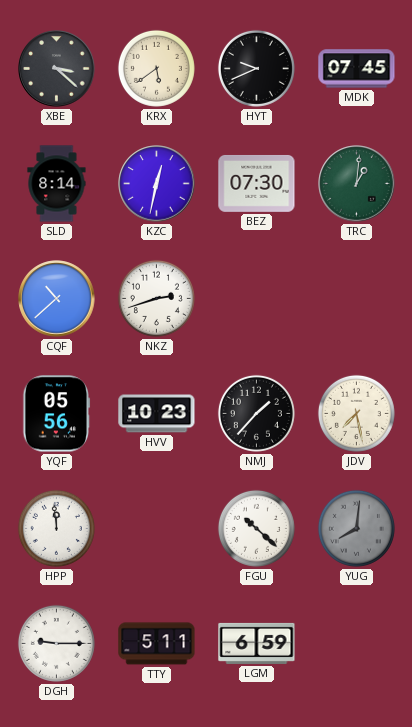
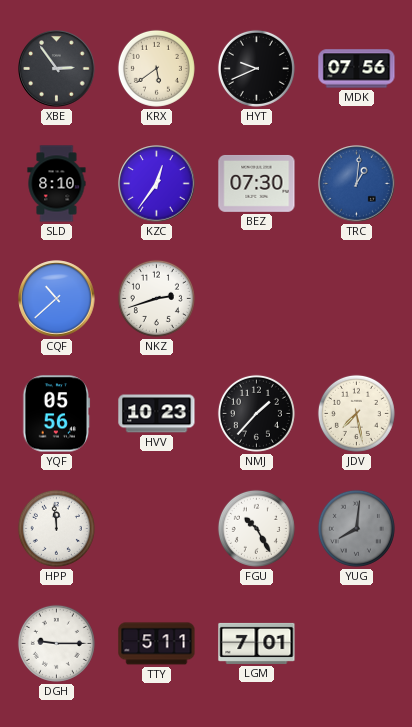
XBE: 3:22 -> 2:54 (57, 69)
MDK: 07:45 -> 07:56 (357, 69)
SLD: 8:14 -> 8:10 (57, 184)
KZC: 12:32 -> 12:36 (157, 184)
TRC dial: green -> blue (357, 184)
FGU: 10:22 -> 10:25 (256, 528)
LGM: 6:59 -> 7:01 (257, 643)
